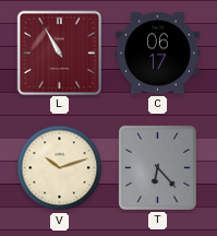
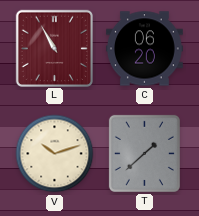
C: 06:17 -> 06:20 (144, 49)
T: 6:23 -> 1:38 (144, 153)
